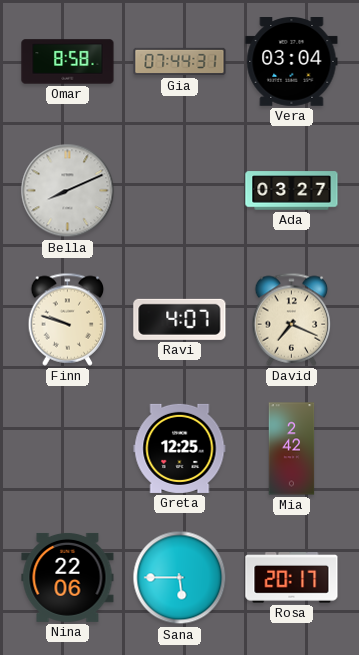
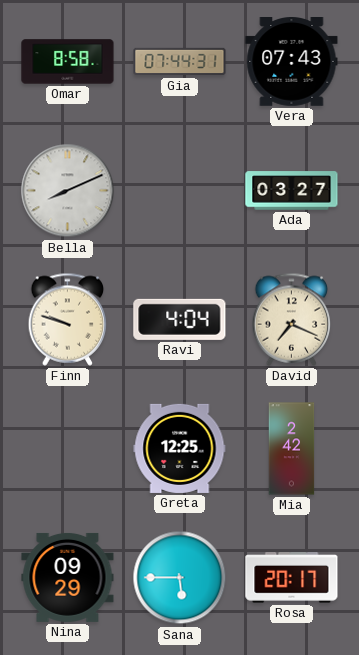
Vera: 03:04 -> 07:43 (292, 62)
Ravi: 4:07 -> 4:04 (180, 319)
Nina: 22:06 -> 09:29 (68, 577)
